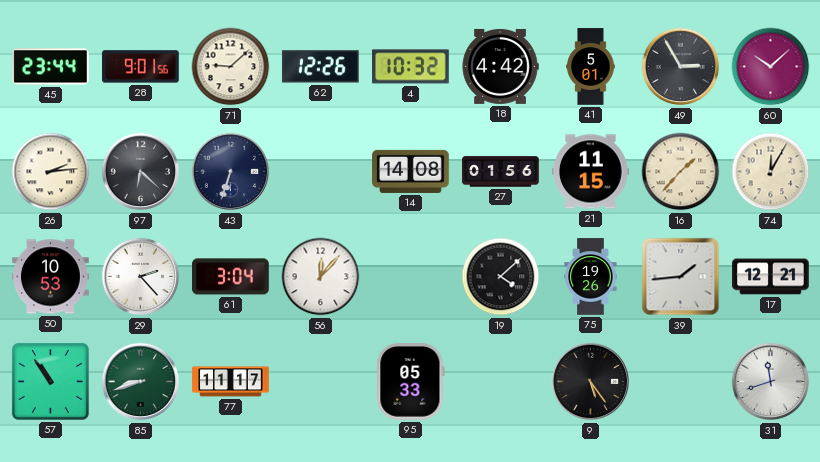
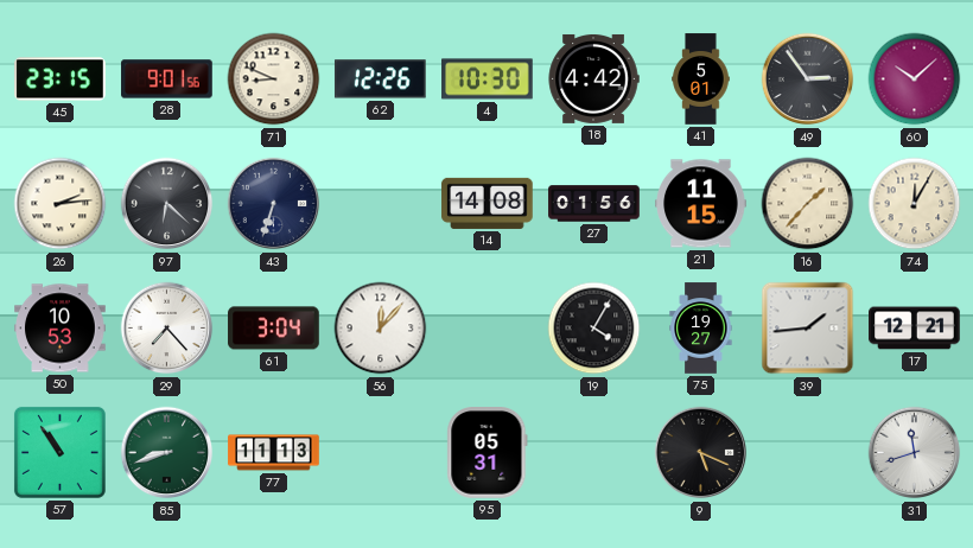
45: 23:44 -> 23:15 (61, 79)
71: 9:08 -> 8:49 (274, 79)
4: 10:32 -> 10:30 (488, 79)
49: 2:55 -> 2:54 (808, 79)
29: 2:23 -> 7:23 (167, 329)
19: 4:08 -> 4:05 (594, 329)
75: 19:26 -> 19:27 (701, 329)
77: 11:17 -> 11:13 (274, 453)
95: 05:33 -> 05:31 (488, 453)
9: 5:24 -> 5:19 (701, 453)
